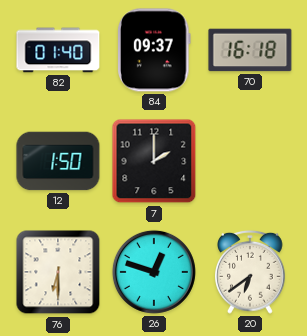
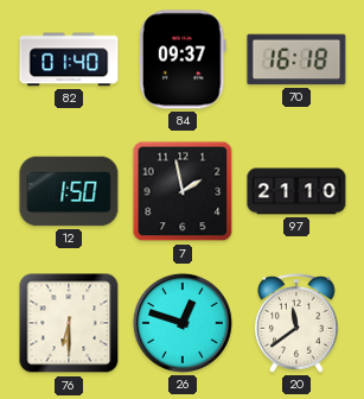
7: 2:00 -> 1:58 (183, 191)
97: none -> 21:10 (296, 191)
20: 6:39 -> 11:39 (298, 323)
